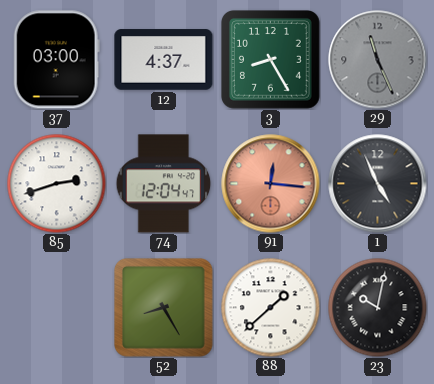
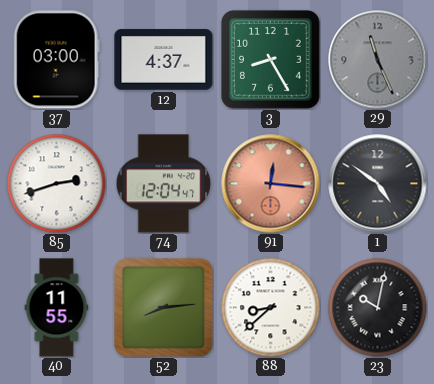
1: 4:56 -> 4:51 (378, 184)
40: none -> 11:55 (57, 308)
52: 8:25 -> 8:14 (164, 308)
88: 1:38 -> 8:38 (271, 308)
